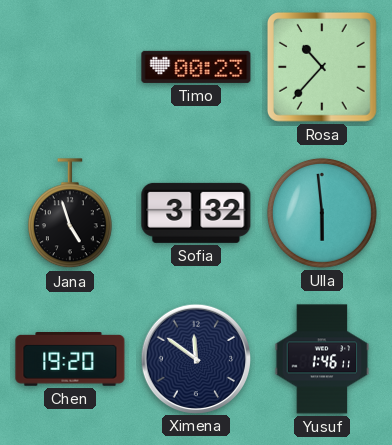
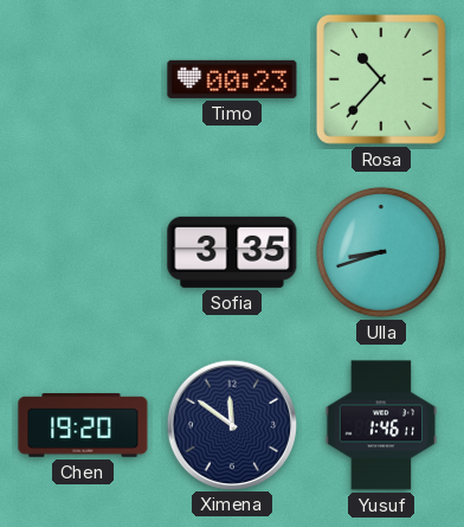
Jana: 4:57 -> none (70, 214)
Sofia: 3:32 -> 3:35 (232, 252)
Ulla: 5:59 -> 8:42 (381, 252)
